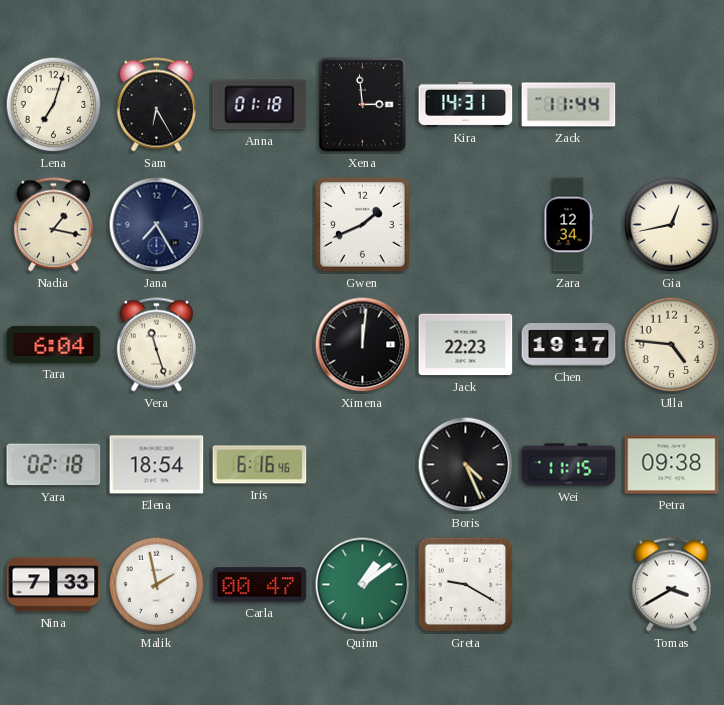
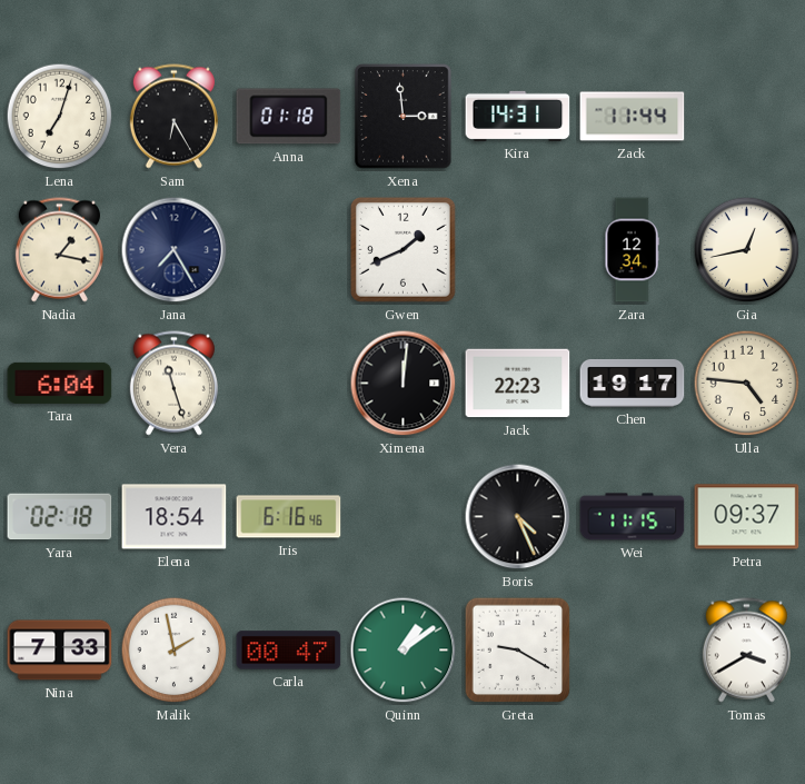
Petra: 09:38 -> 09:37 (747, 517)
